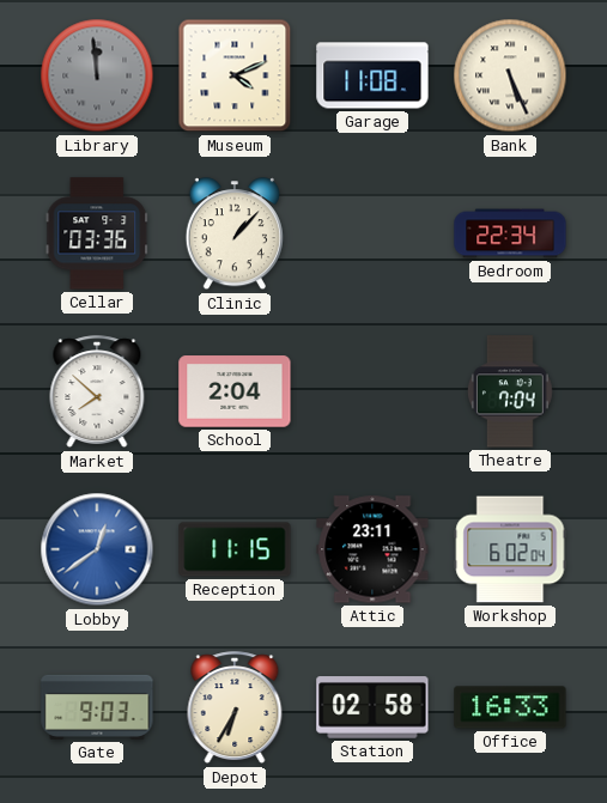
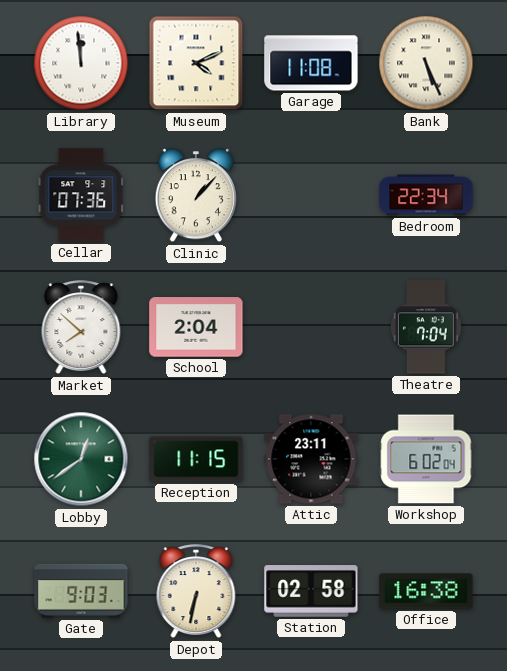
Library dial: grey -> white (81, 63)
Cellar: 03:36 -> 07:36 (81, 195)
Lobby dial: blue -> green (81, 459)
Depot: 6:35 -> 6:32 (196, 592)
Office: 16:33 -> 16:38 (426, 591)
